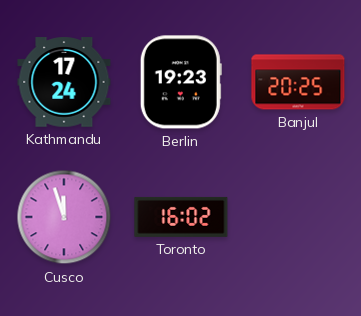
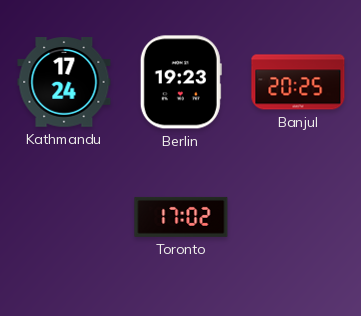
Cusco: 11:57 -> none (64, 217)
Toronto: 16:02 -> 17:02 (181, 217)
